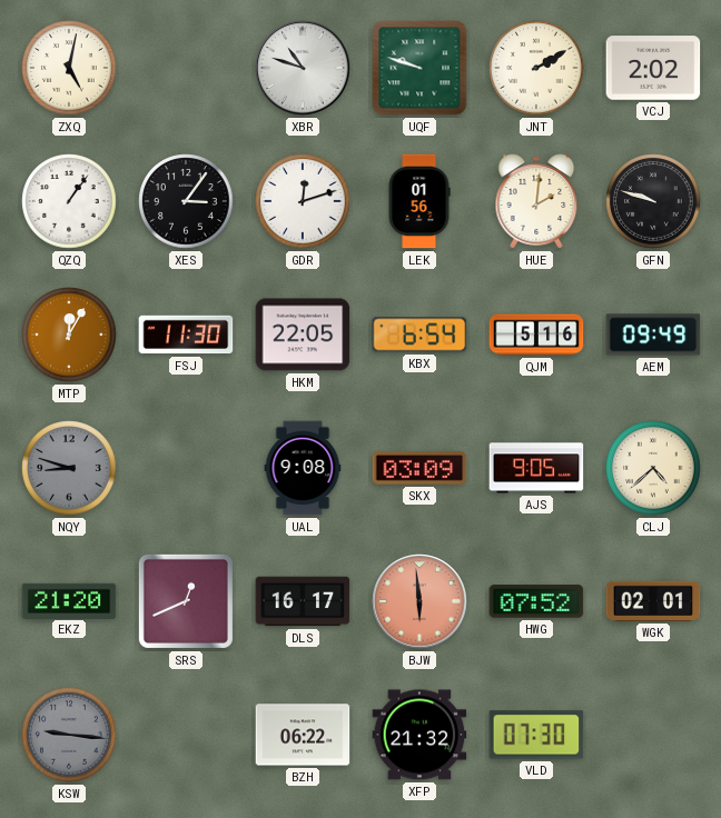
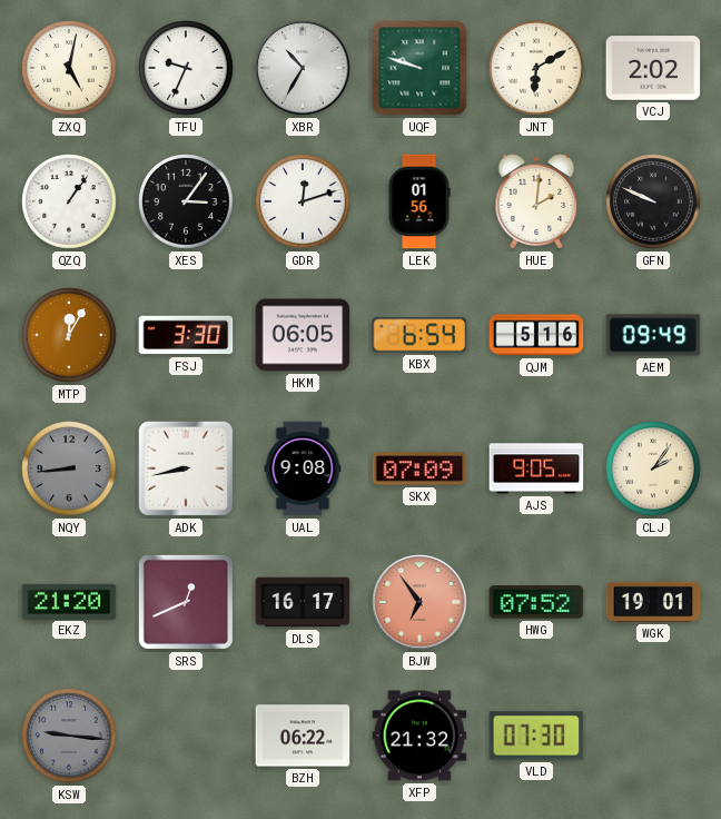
TFU: none -> 9:34 (186, 68)
XBR: 10:48 -> 10:35 (303, 68)
JNT: 2:10 -> 6:10 (536, 68)
GFN: 9:48 -> 9:49 (653, 201)
FSJ: 11:30 -> 3:30 (186, 335)
HKM: 22:05 -> 06:05 (303, 335)
NQY: 8:48 -> 8:44 (69, 468)
ADK: none -> 8:43 (186, 468)
SKX: 03:09 -> 07:09 (419, 468)
CLJ: 4:38 -> 2:06 (653, 468)
BJW: 5:59 -> 6:54 (419, 602)
WGK: 02:01 -> 19:01 (653, 602)
